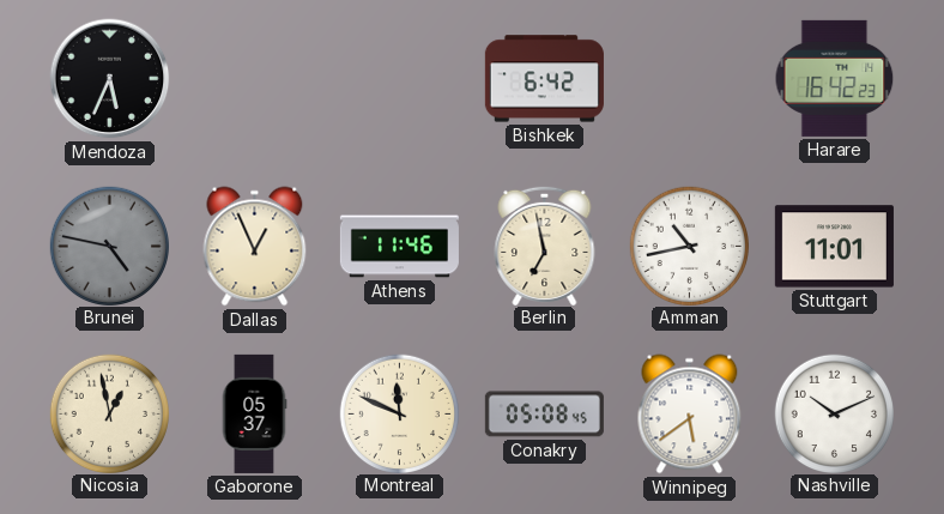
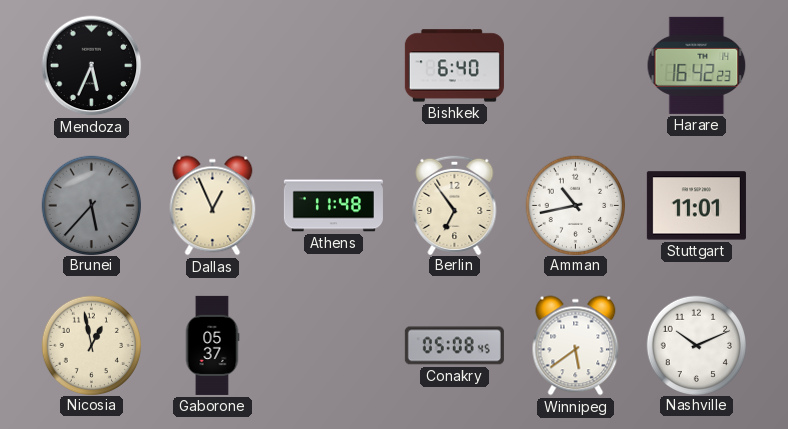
Bishkek: 6:42 -> 6:40 (454, 66)
Brunei: 4:47 -> 5:37 (91, 205)
Athens: 11:46 -> 11:48 (333, 206)
Berlin: 6:58 -> 6:54 (455, 204)
Montreal: 11:49 -> none (399, 413)
